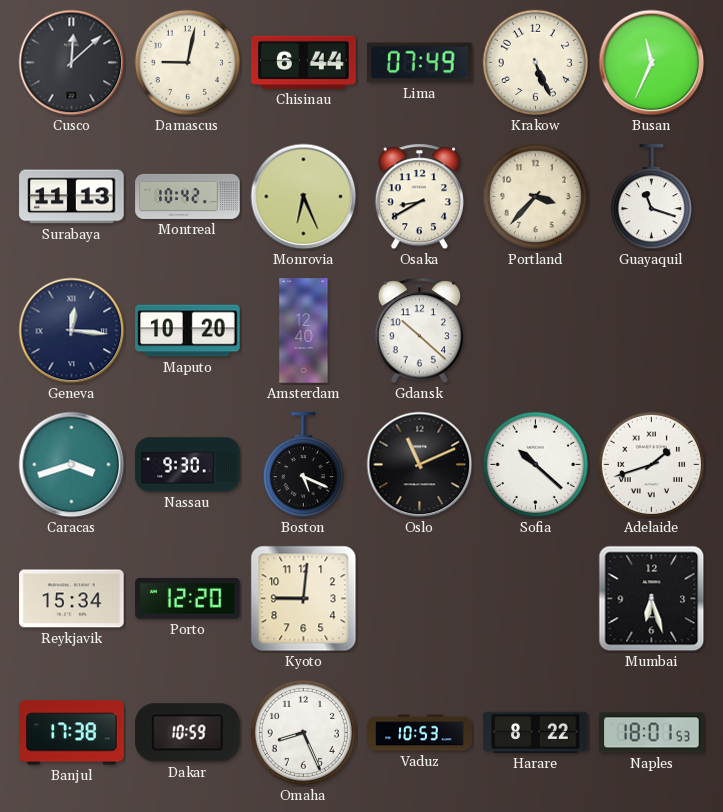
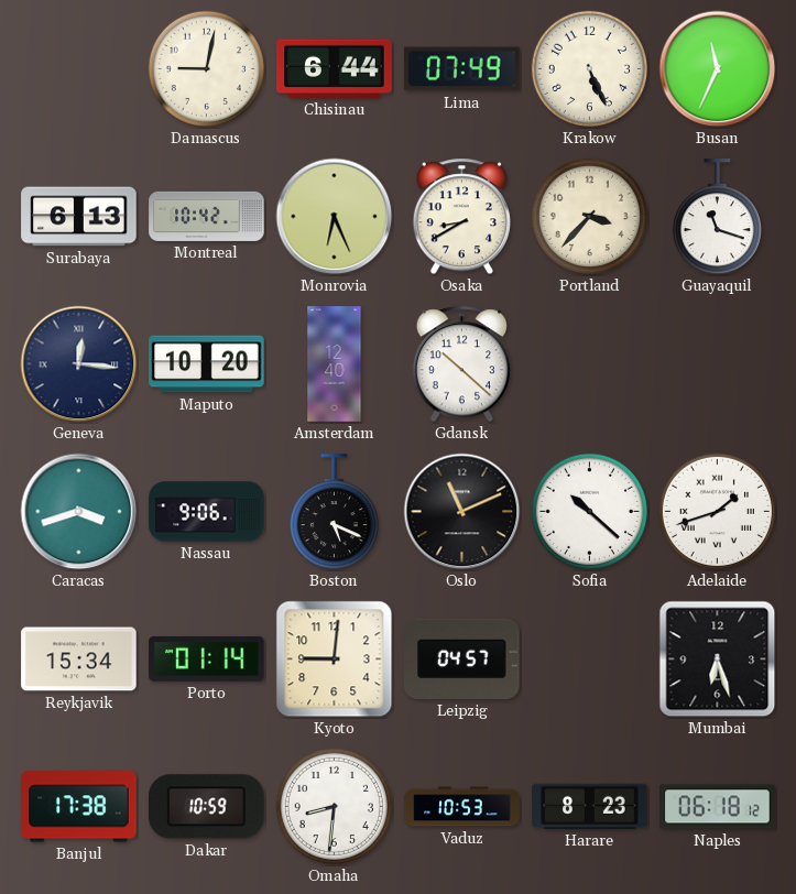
Cusco: 12:08 -> none (72, 63)
Surabaya: 11:13 -> 6:13 (79, 217)
Nassau: 9:30 -> 9:06 (207, 512)
Porto: 12:20 -> 01:14 (207, 658)
Leipzig: none -> 04:57 (462, 658)
Omaha: 8:26 -> 8:31 (334, 806)
Harare: 8:22 -> 8:23 (590, 806)
Naples: 18:01 -> 06:18 (718, 807)
